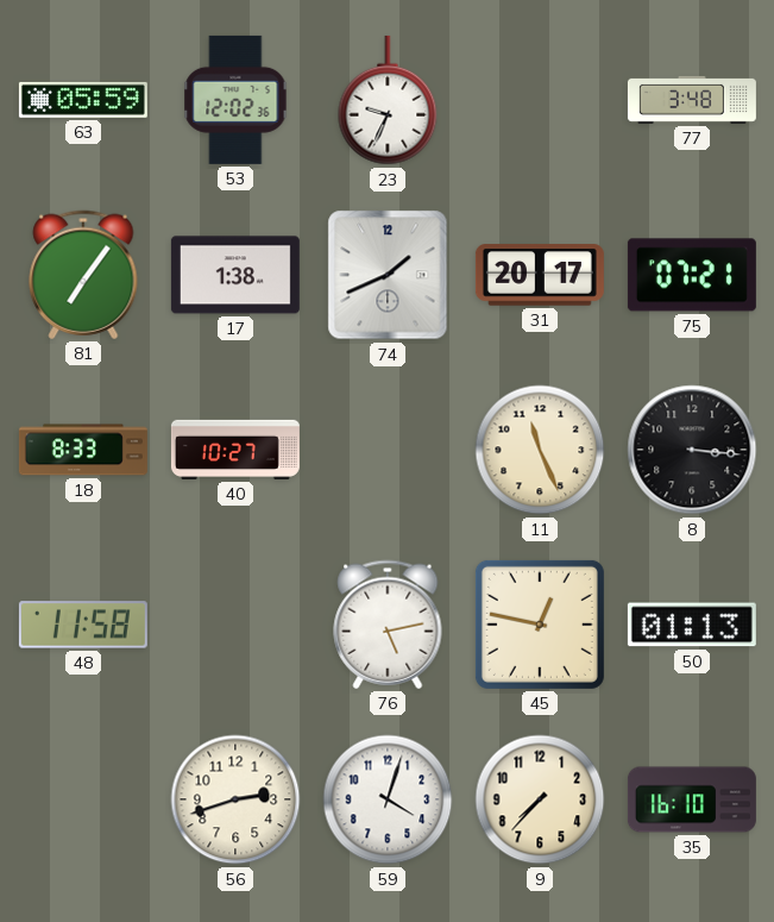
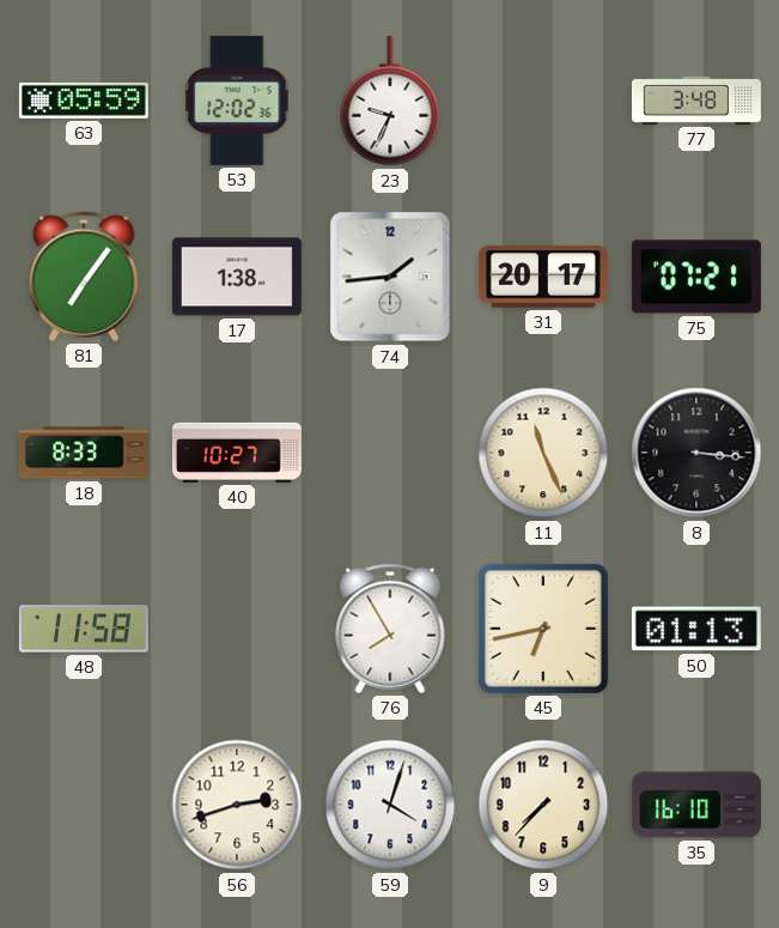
74: 1:41 -> 1:44 (390, 277)
76: 5:13 -> 7:55 (390, 629)
45: 12:47 -> 6:43 (543, 629)
